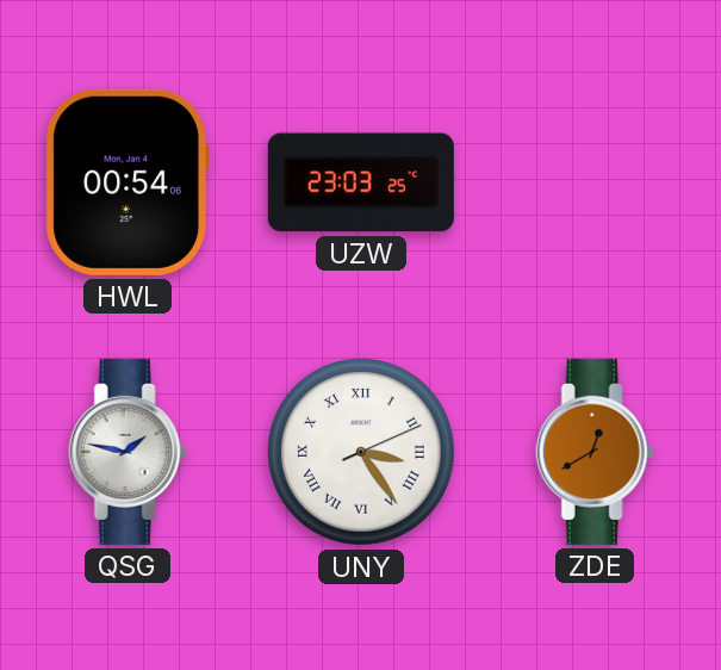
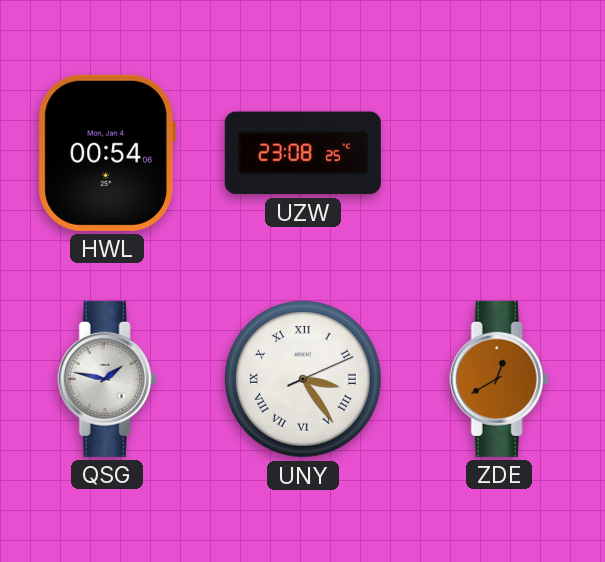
UZW: 23:03 -> 23:08 (303, 153)
